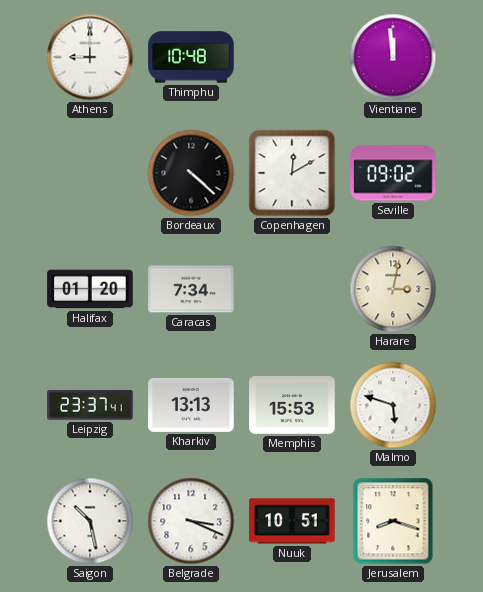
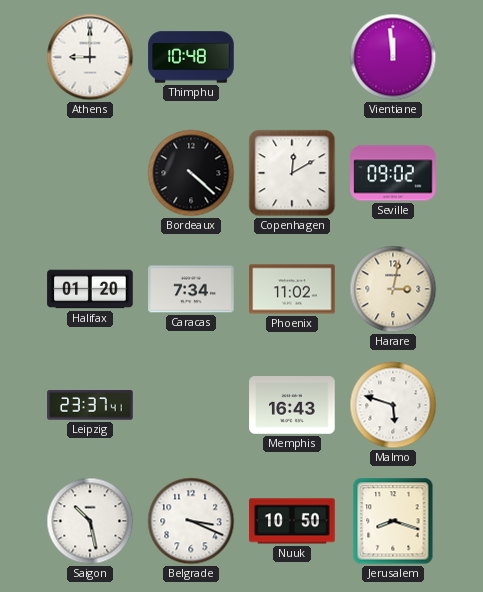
Phoenix: none -> 11:02 (292, 289)
Kharkiv: 13:13 -> none (191, 405)
Memphis: 15:53 -> 16:43 (292, 406)
Nuuk: 10:51 -> 10:50 (292, 521)
